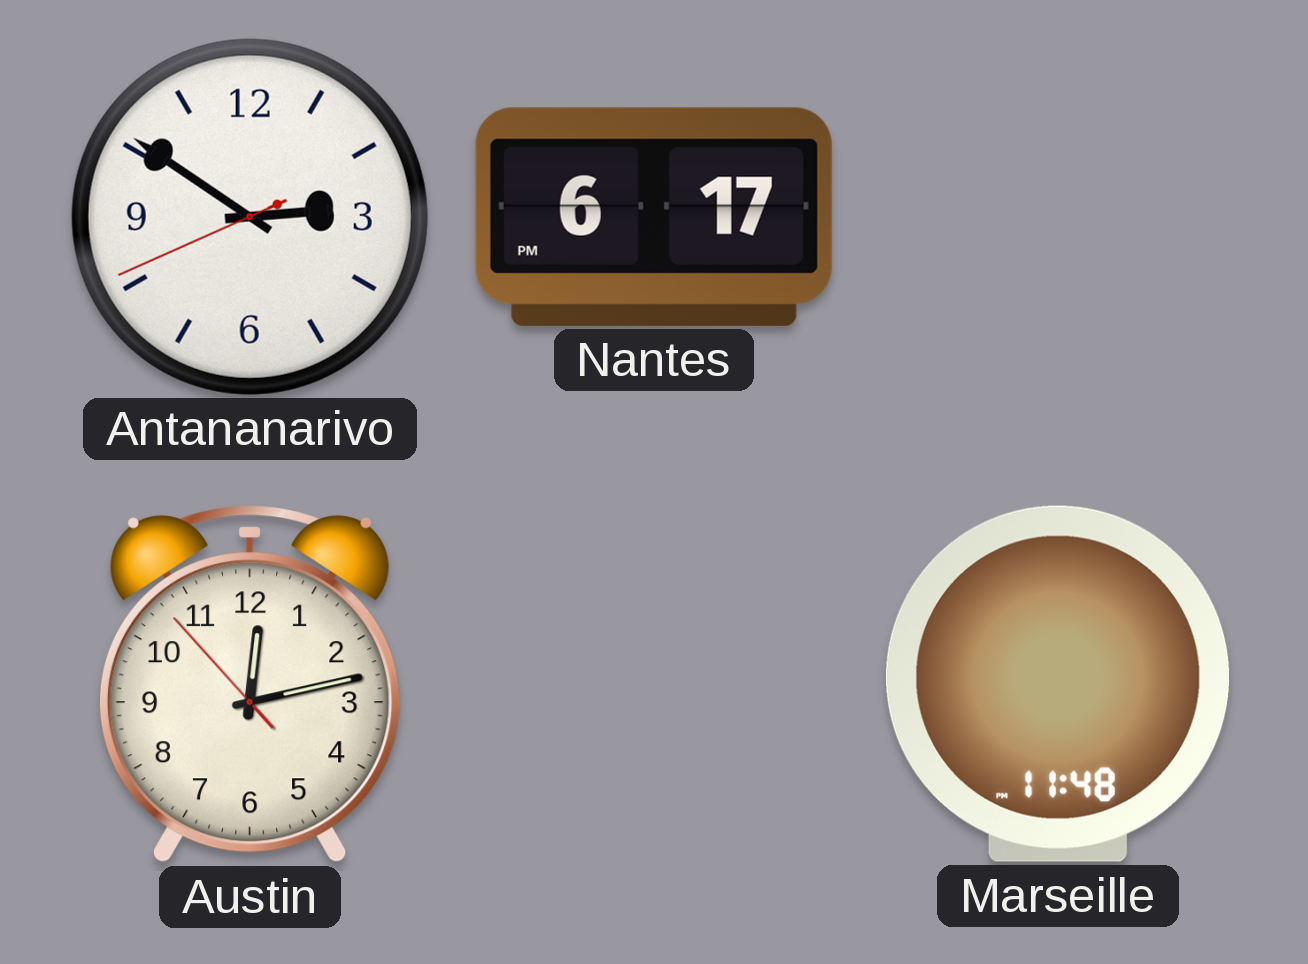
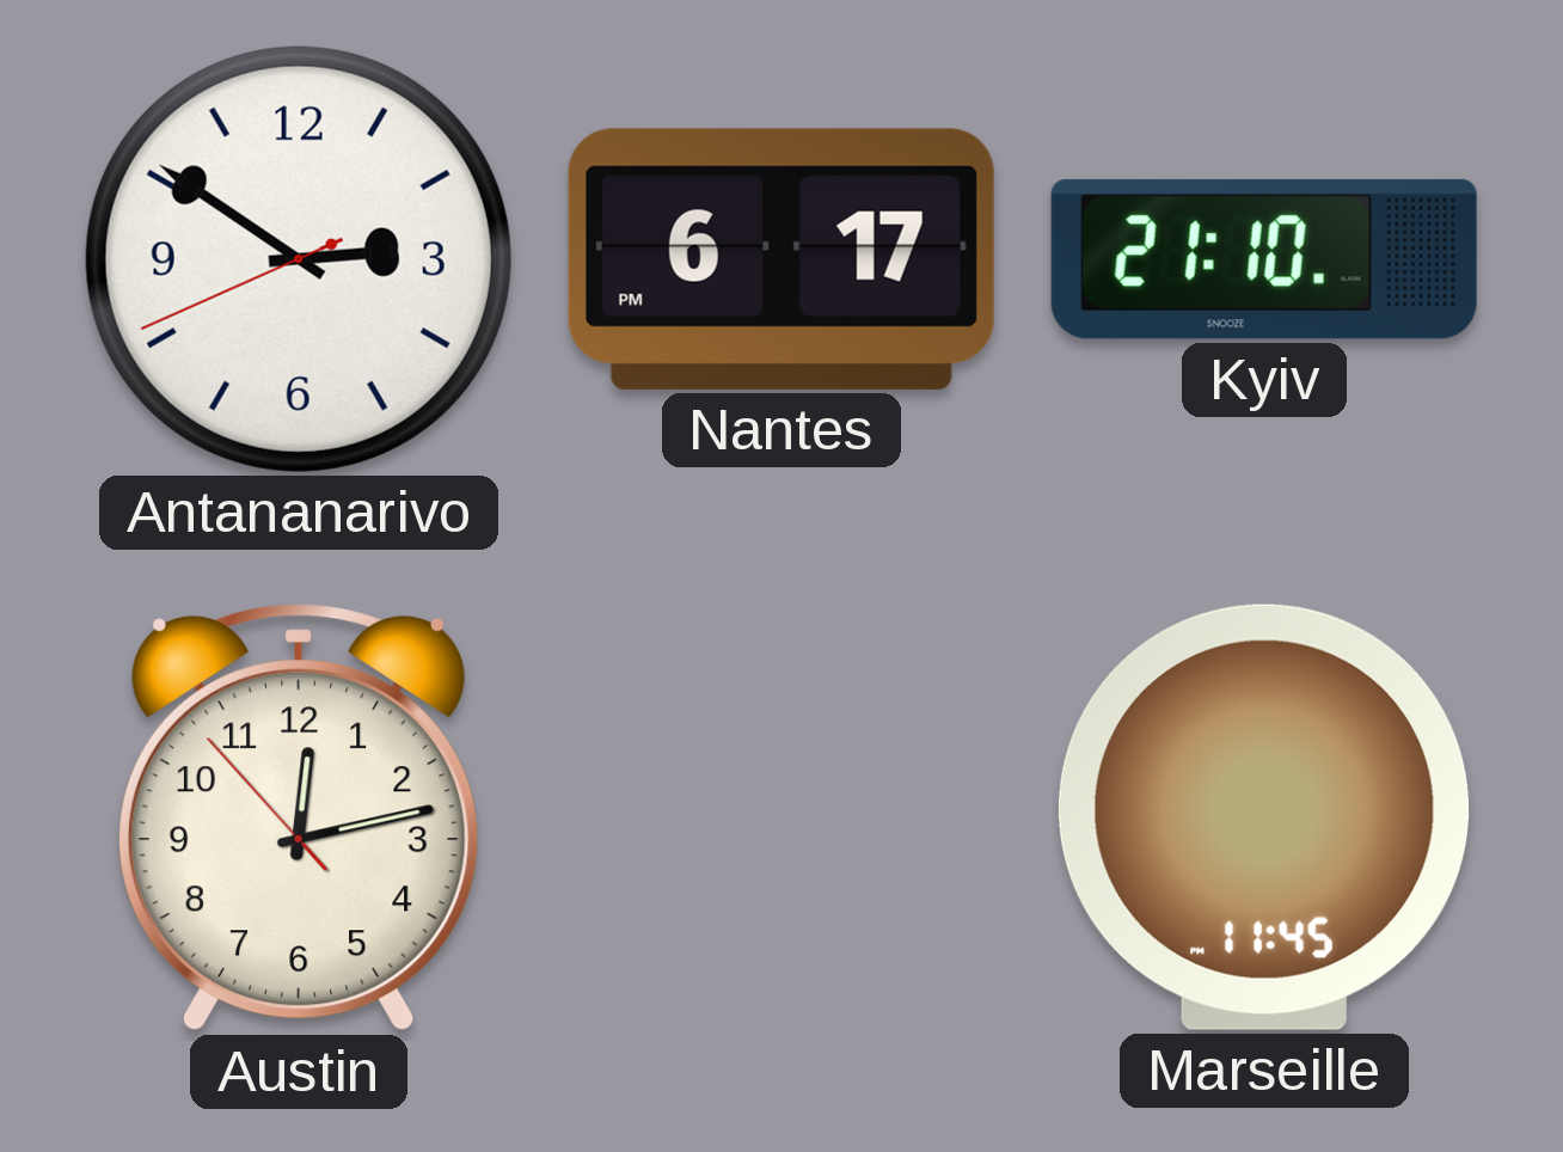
Kyiv: none -> 21:10 (1264, 259)
Marseille: 11:48 -> 11:45 (1264, 817)
